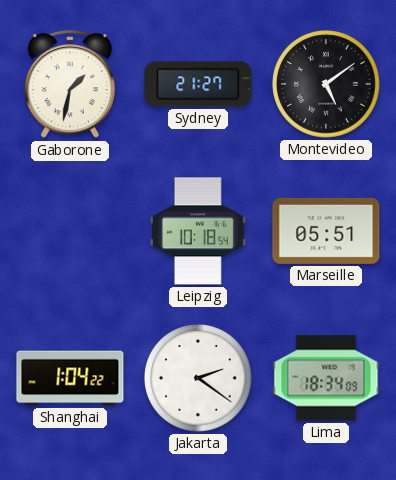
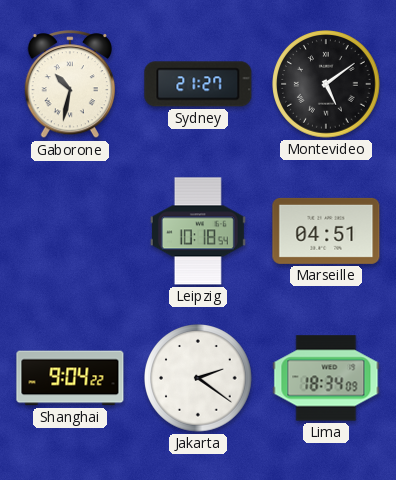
Gaborone: 1:32 -> 10:32 (69, 85)
Marseille: 05:51 -> 04:51 (326, 231)
Shanghai: 1:04 -> 9:04 (70, 378)
